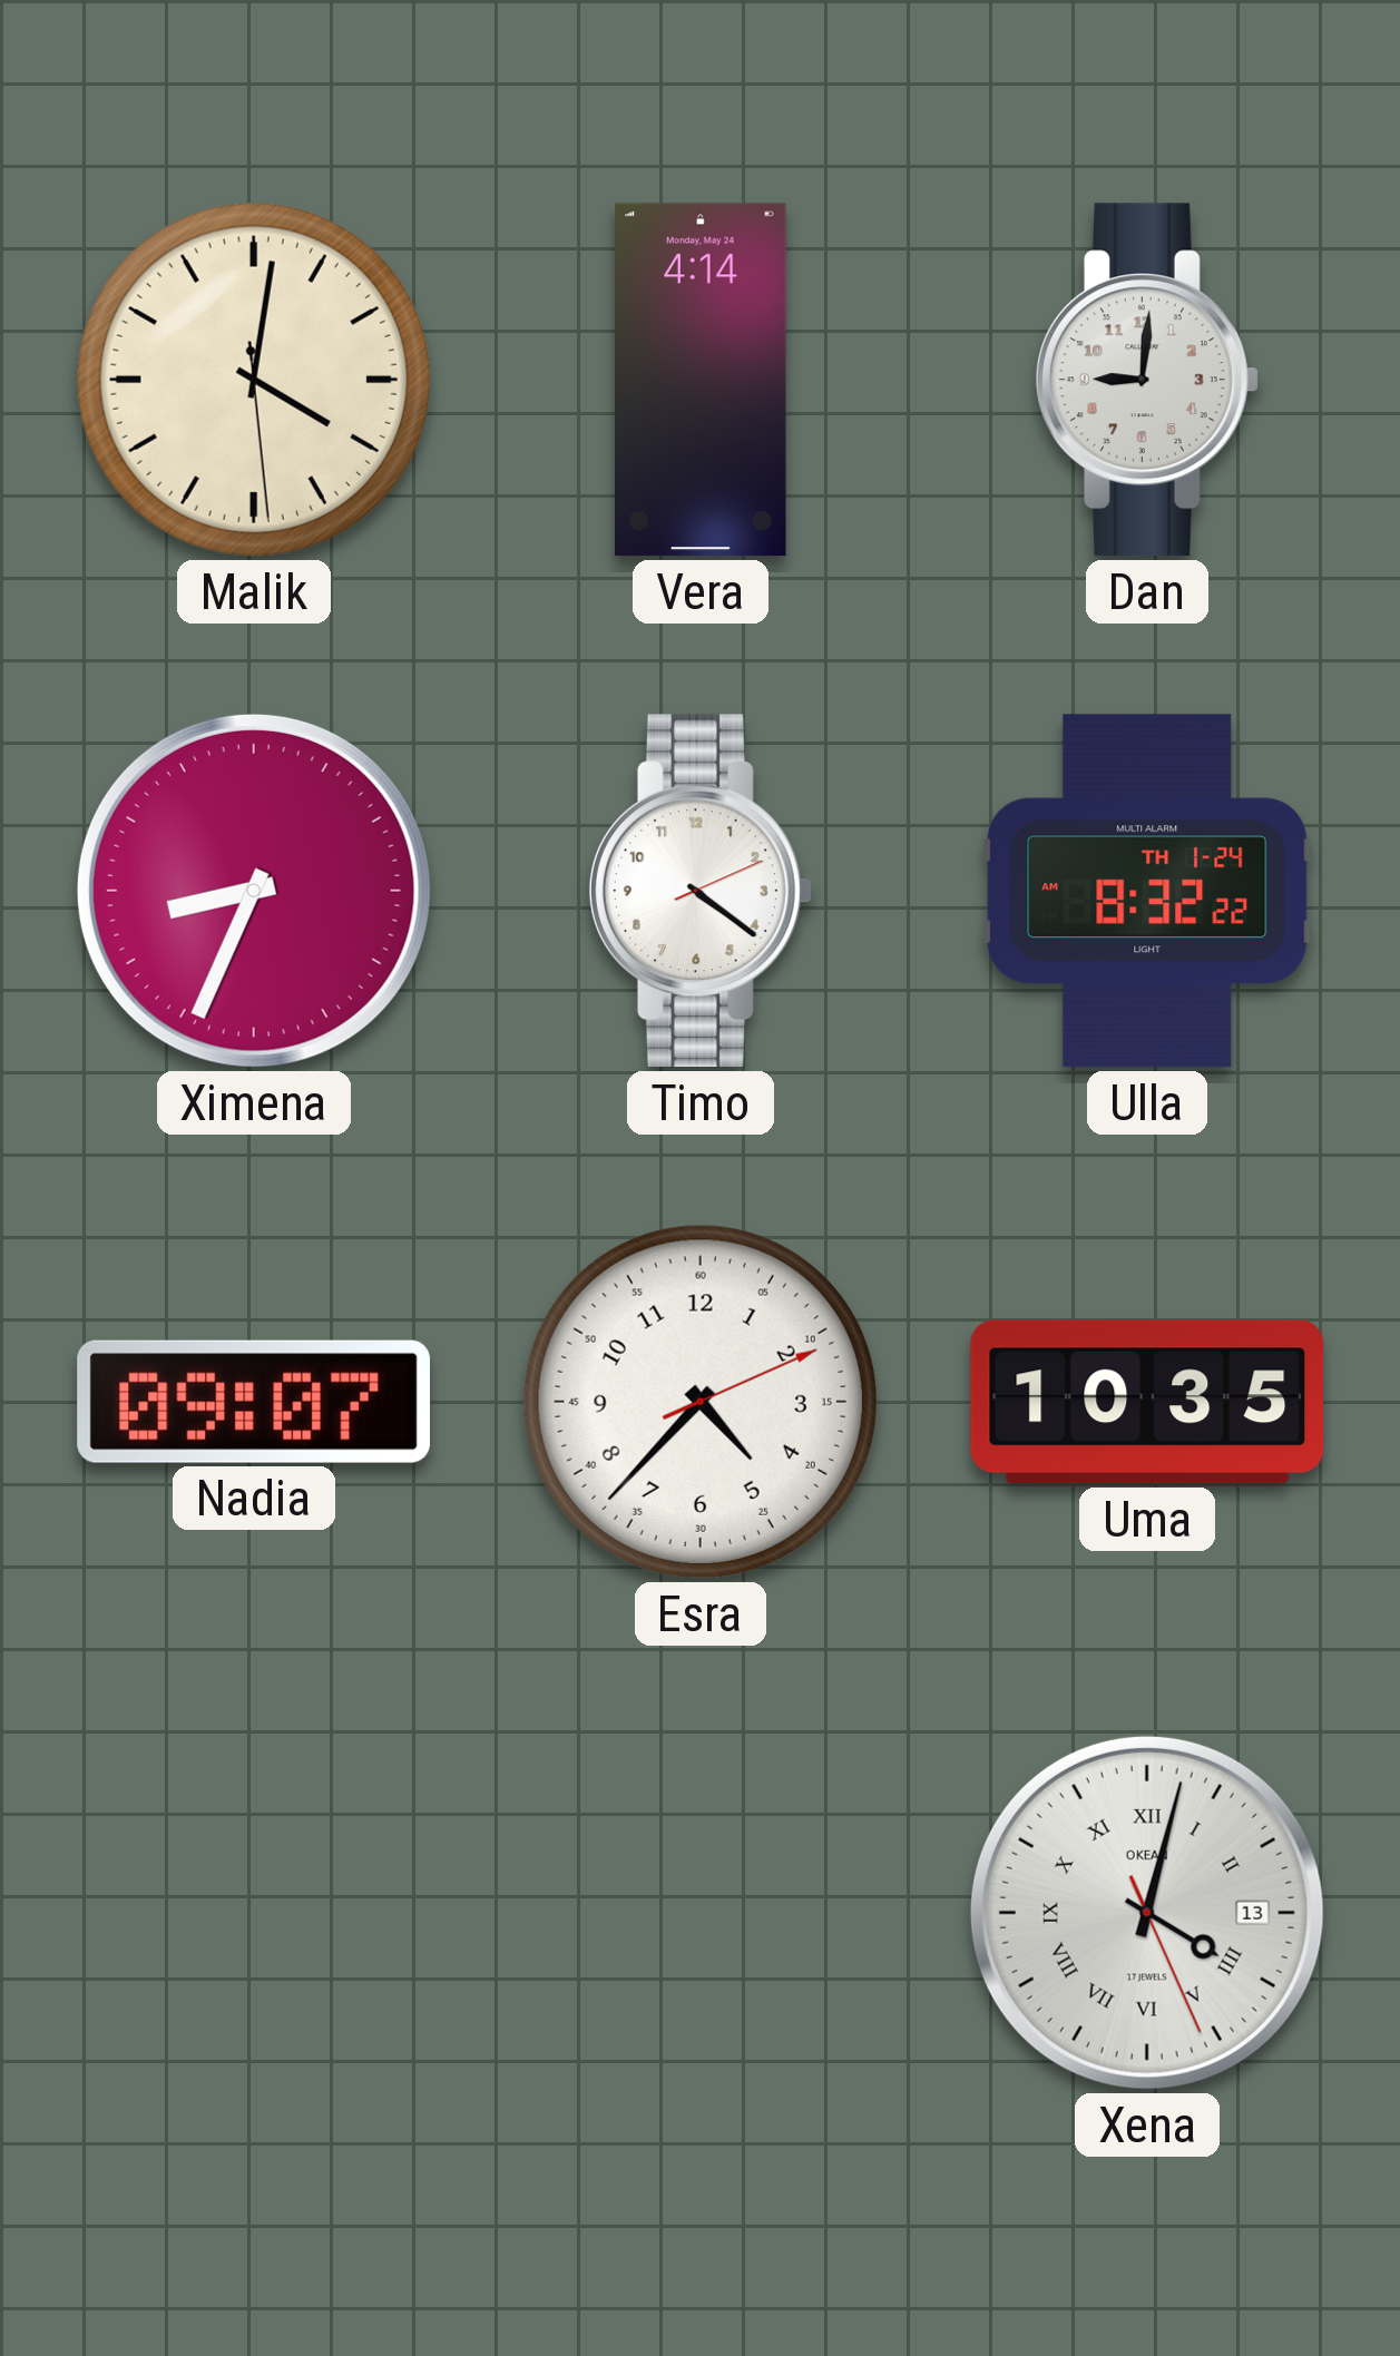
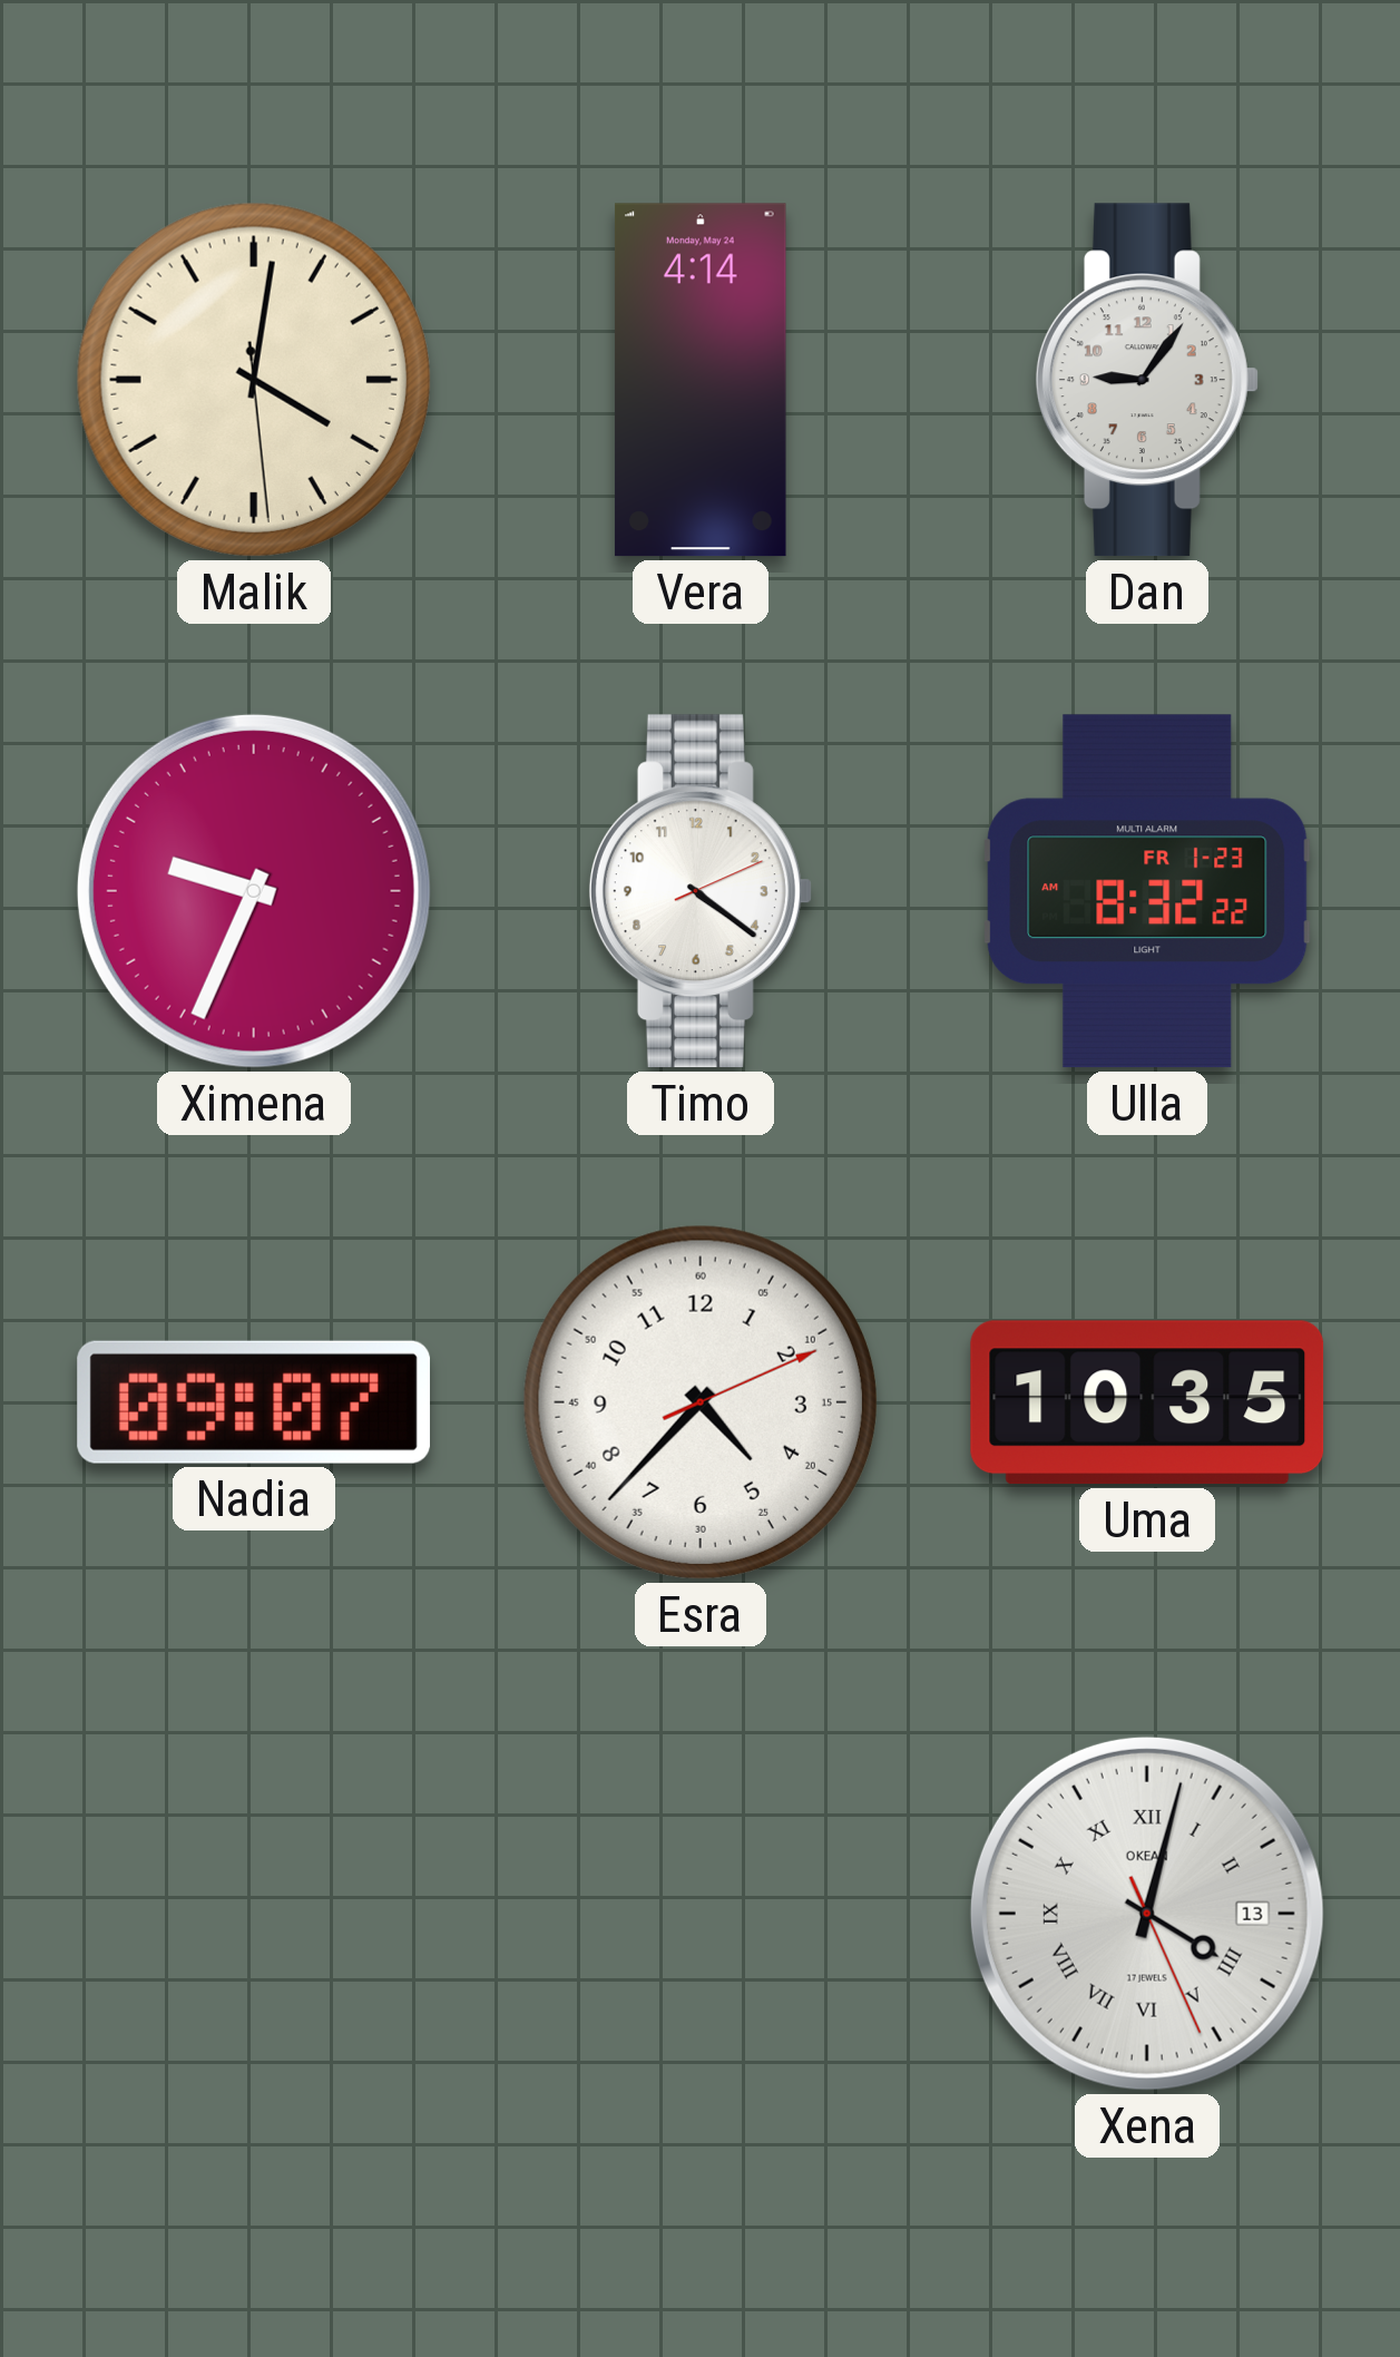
Dan: 9:01 -> 9:06 (1147, 380)
Ximena: 8:34 -> 9:34 (254, 891)
Ulla date: TH 1-24 -> FR 1-23 (1147, 891)
